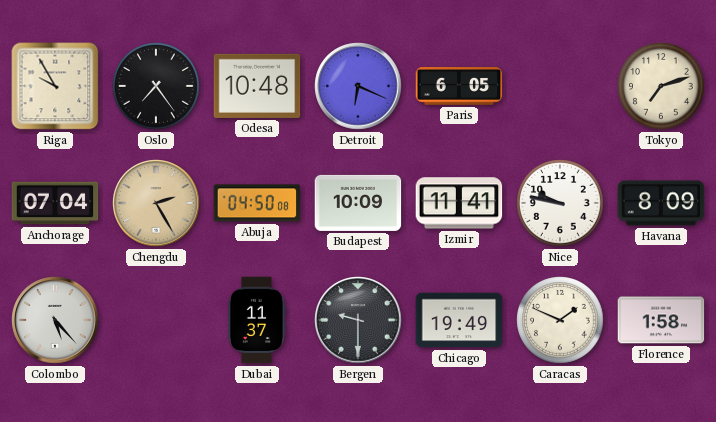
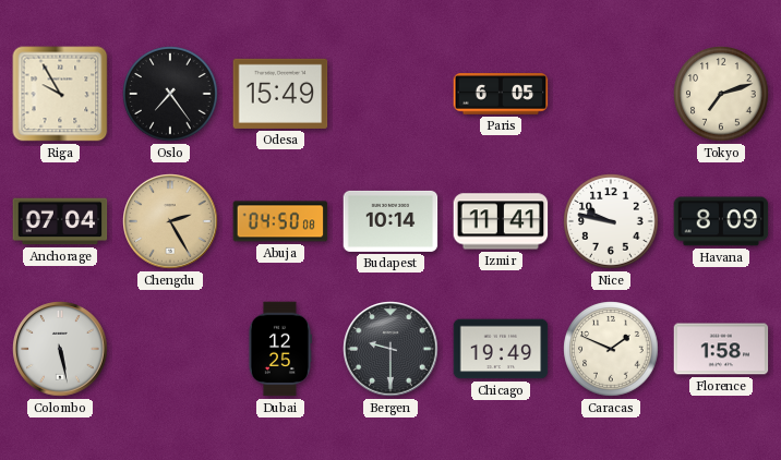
Odesa: 10:48 -> 15:49 (280, 94)
Detroit: 6:19 -> none (358, 86)
Budapest: 10:09 -> 10:14 (390, 221)
Colombo: 5:23 -> 5:28 (60, 349)
Dubai: 11:37 -> 12:25 (279, 349)
